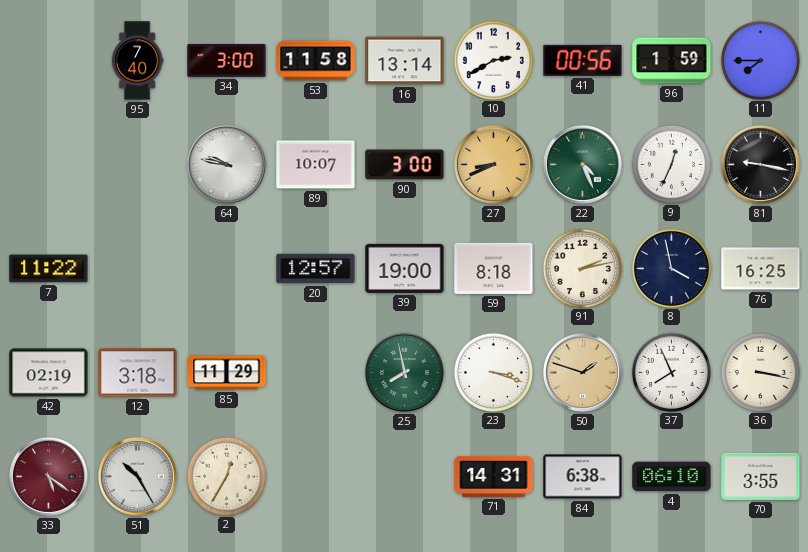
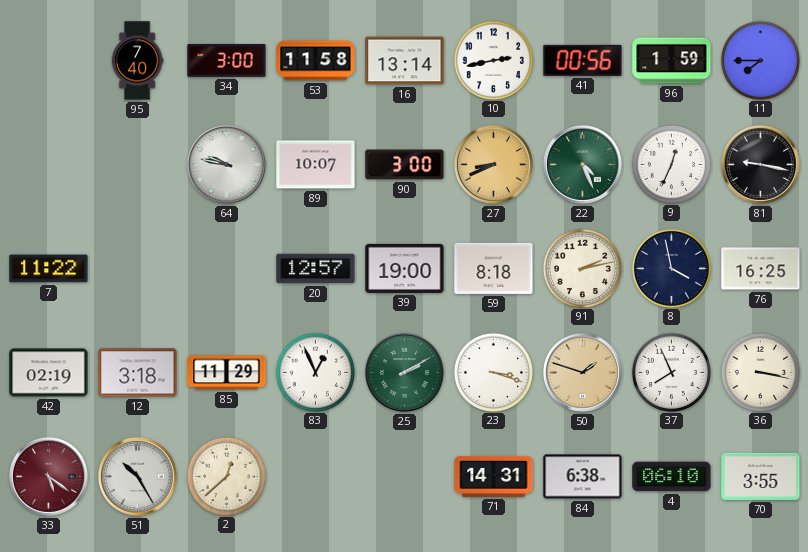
10: 2:40 -> 2:43 (493, 60)
83: none -> 12:56 (315, 372)
25: 7:58 -> 2:10 (404, 372)
2: 12:35 -> 12:38 (226, 476)
